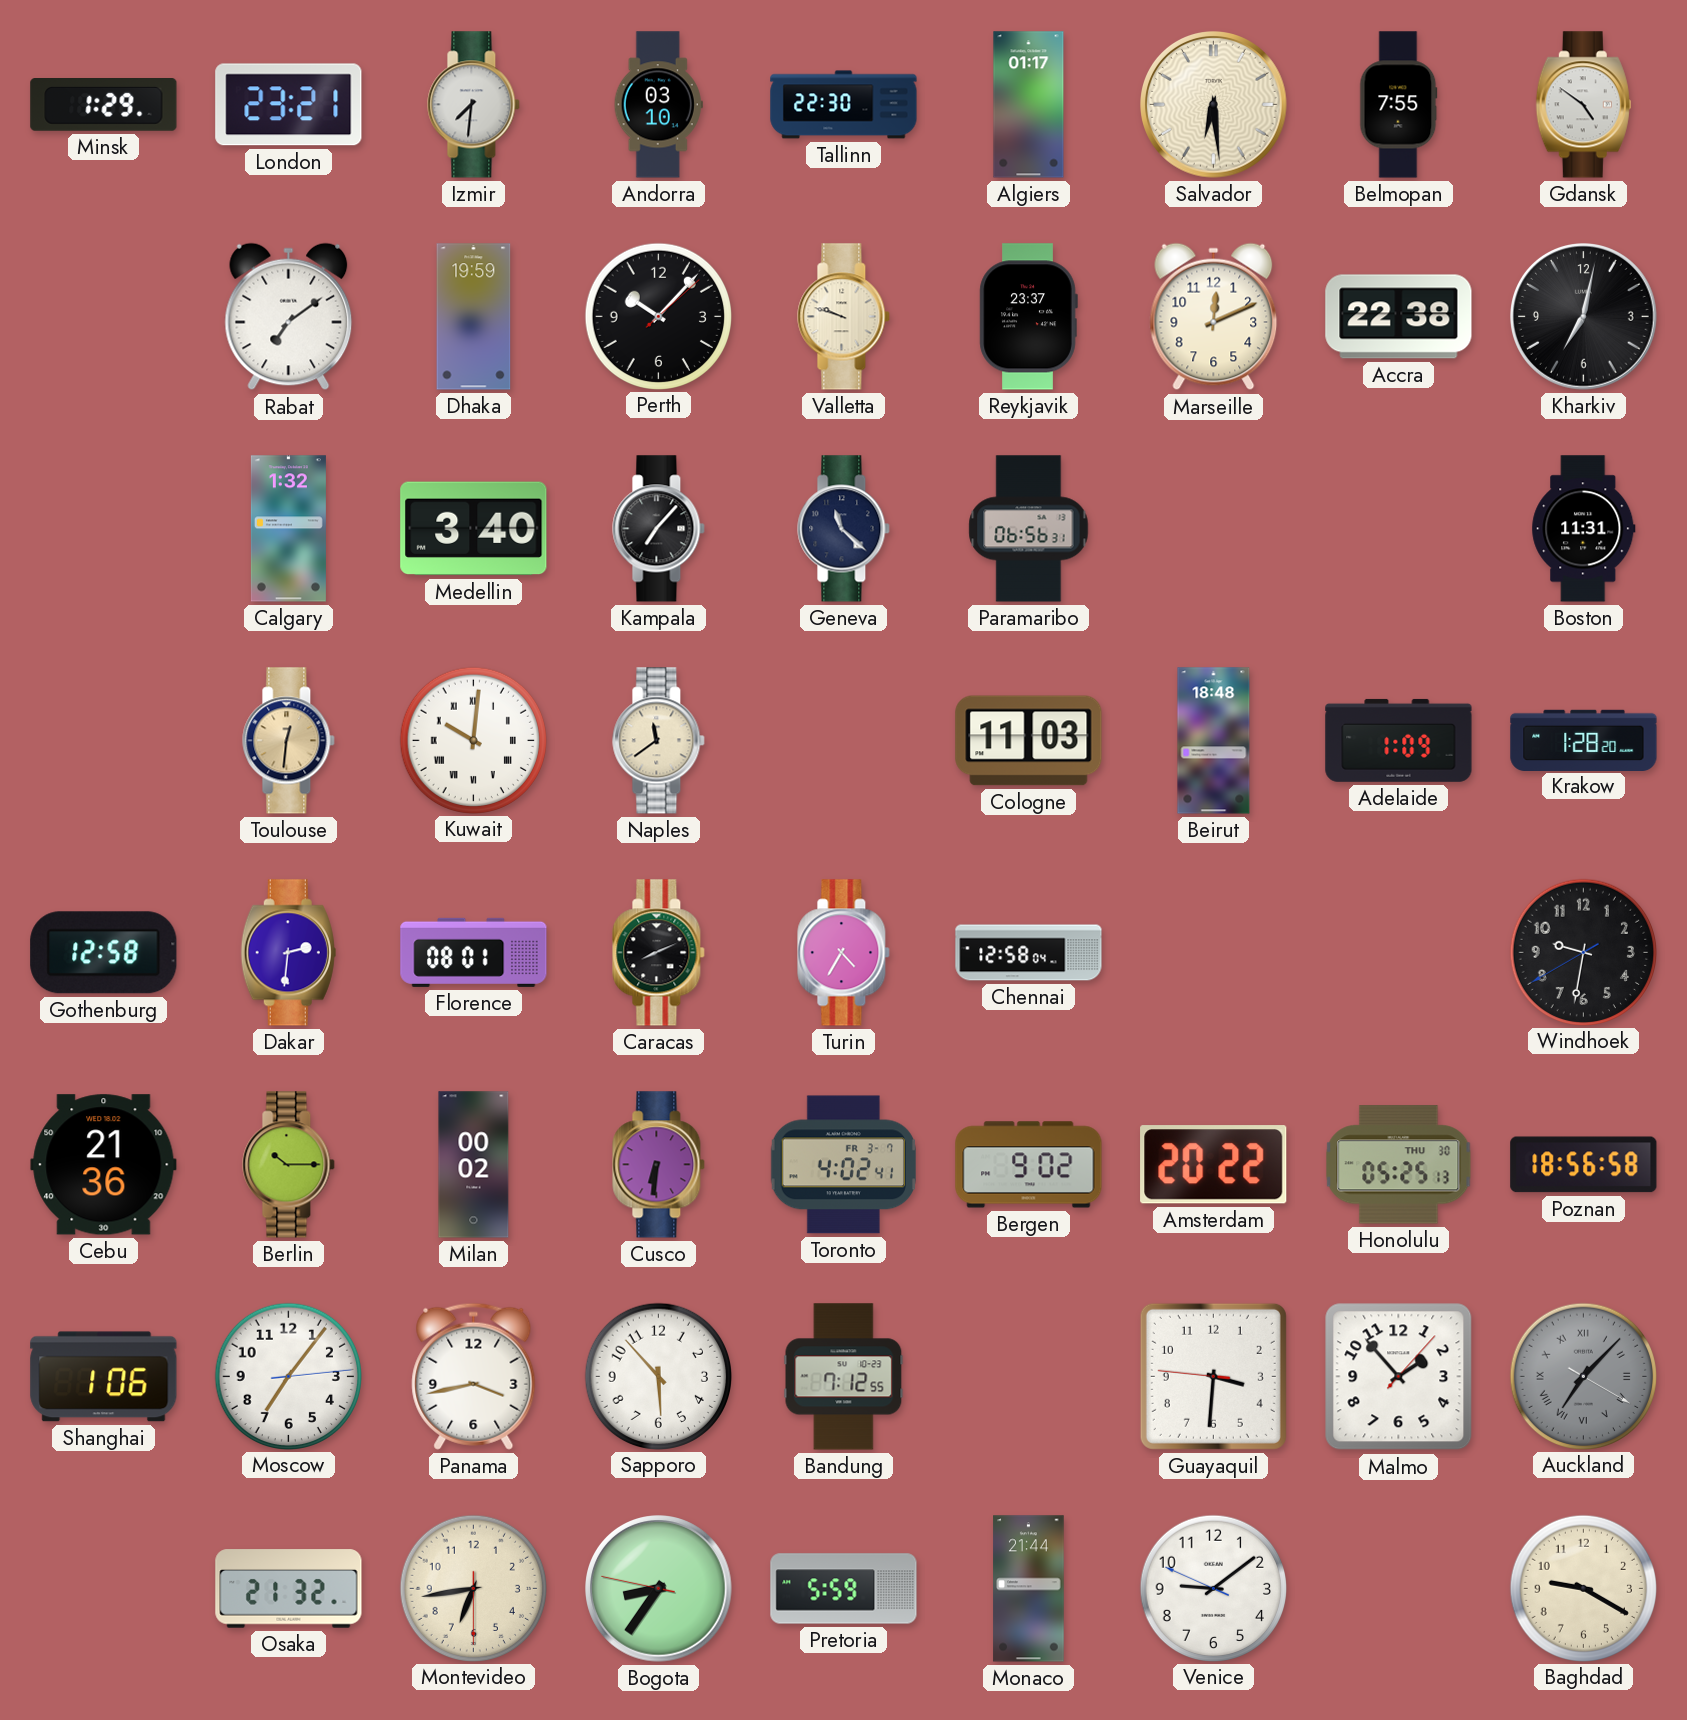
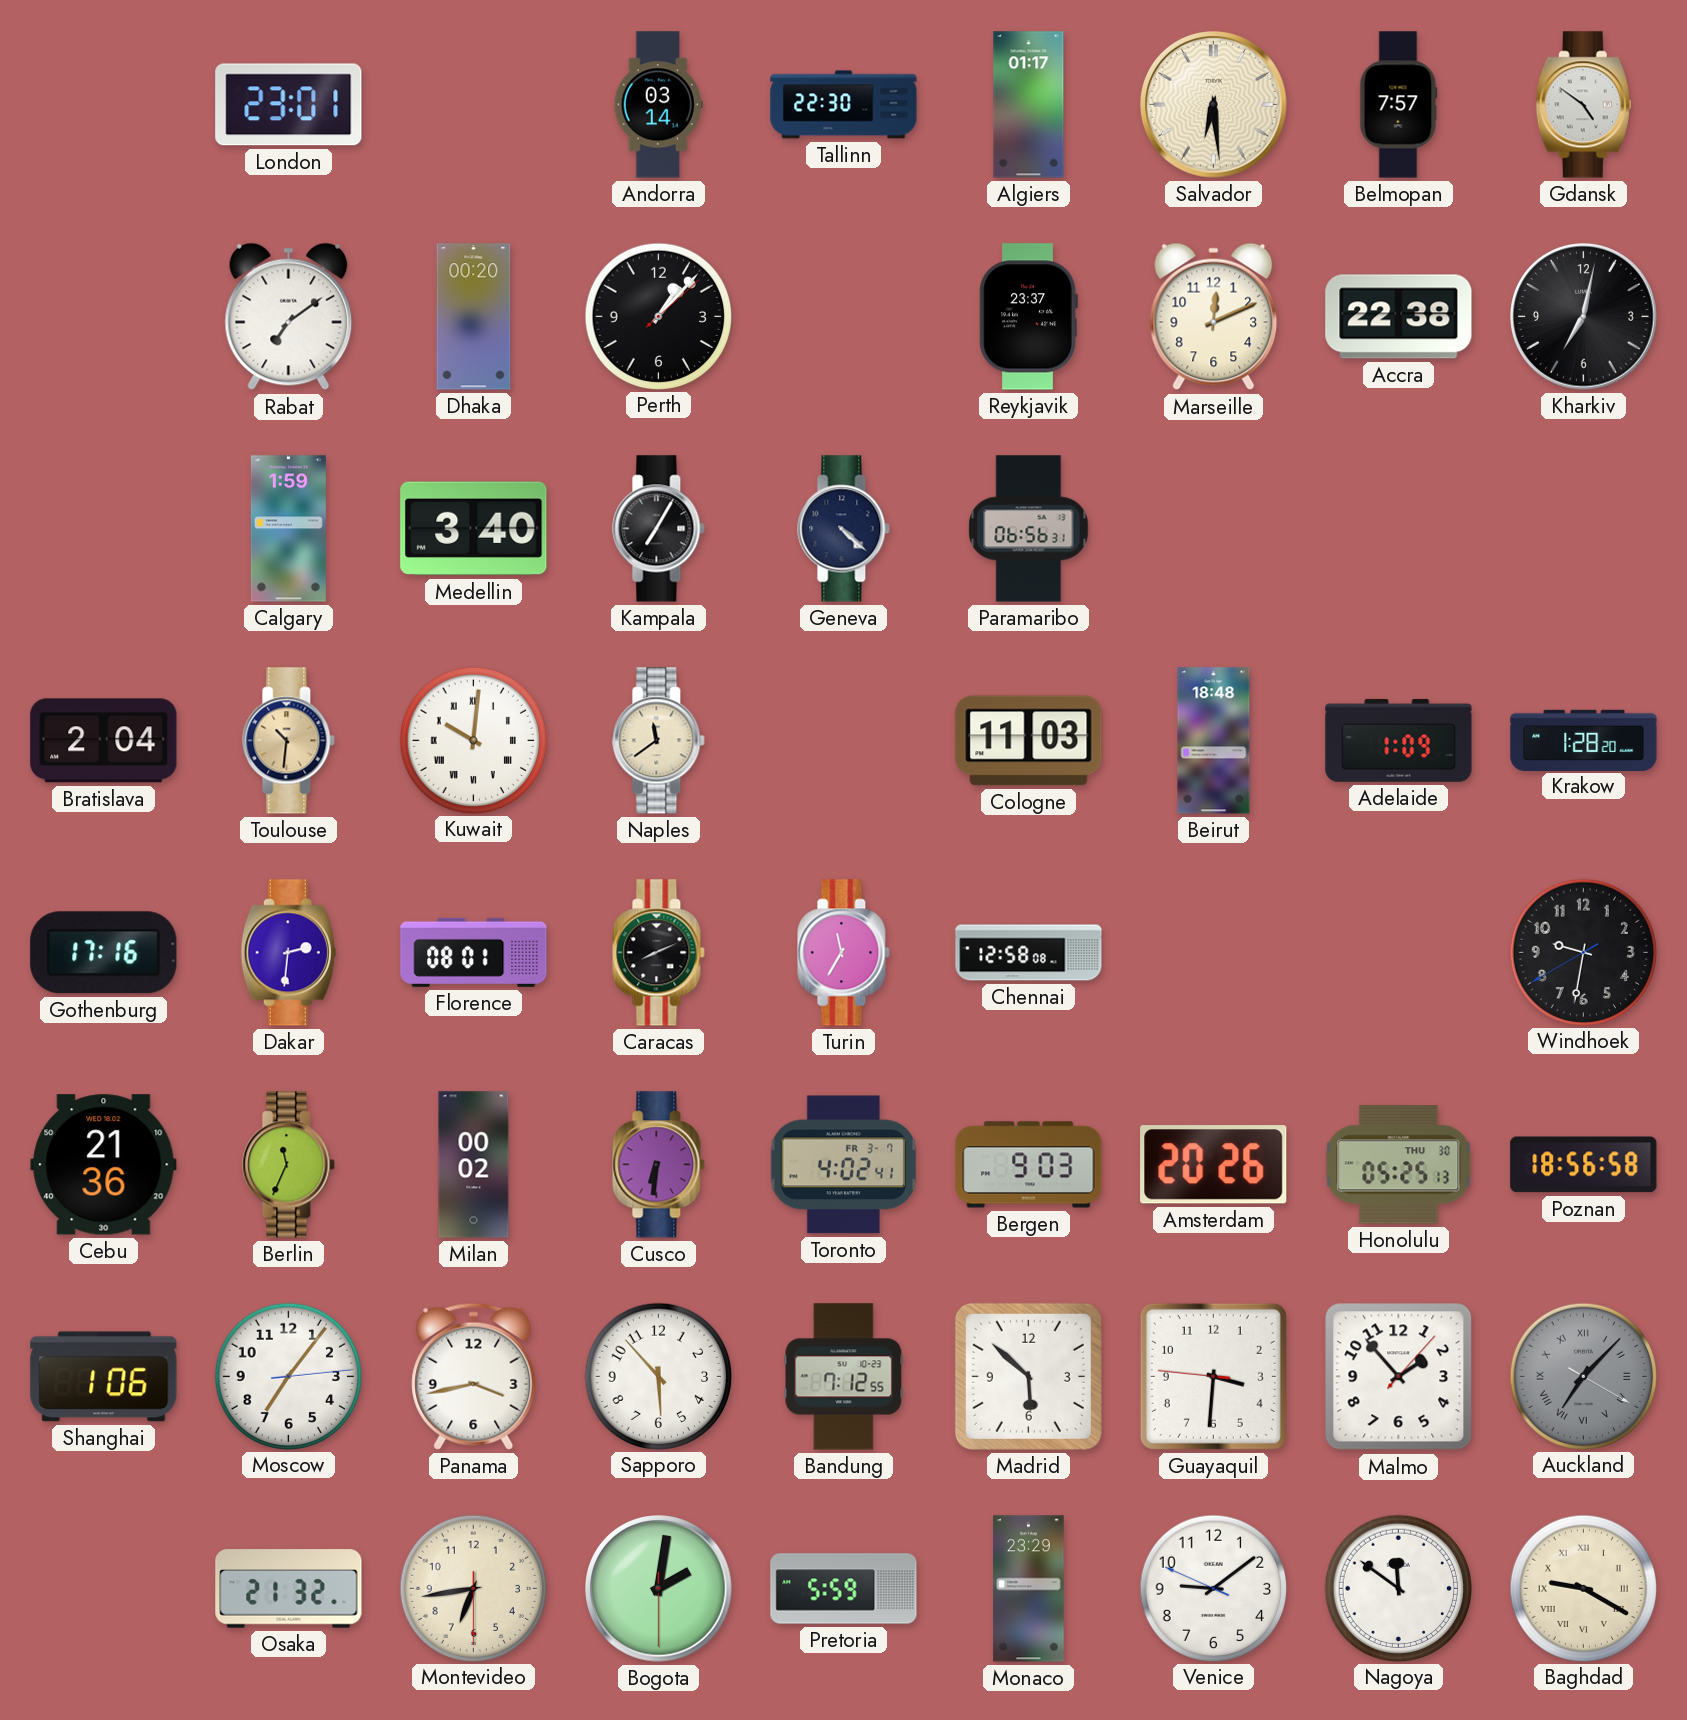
Minsk: 1:29 -> none (104, 105)
London: 23:21 -> 23:01 (289, 105)
Izmir: 7:31 -> none (474, 105)
Andorra: 03:10 -> 03:14 (658, 105)
Belmopan: 7:55 -> 7:57 (1399, 105)
Dhaka: 19:59 -> 00:20 (474, 317)
Perth: 10:07 -> 1:07 (658, 316)
Valletta: 9:48 -> none (844, 317)
Calgary: 1:32 -> 1:59 (288, 529)
Kampala: 7:07 -> 7:05 (659, 529)
Geneva: 11:22 -> 4:22 (844, 529)
Boston: 11:31 -> none (1584, 529)
Bratislava: none -> 2:04 (104, 741)
Toulouse: 12:31 -> 10:31 (289, 741)
Gothenburg: 12:58 -> 17:16 (104, 953)
Turin: 4:35 -> 11:35 (844, 953)
Chennai: 12:58:04 -> 12:58:08 (1029, 953)
Berlin: 10:15 -> 11:34 (289, 1165)
Bergen: 9:02 -> 9:03 (1029, 1165)
Amsterdam: 20:22 -> 20:26 (1214, 1165)
Madrid: none -> 5:52 (1028, 1376)
Bogota: 8:35 -> 2:01 (659, 1589)
Monaco: 21:44 -> 23:29 (1029, 1589)
Nagoya: none -> 11:51 (1398, 1588)
Baghdad numerals: Arabic -> Roman (1583, 1588)
